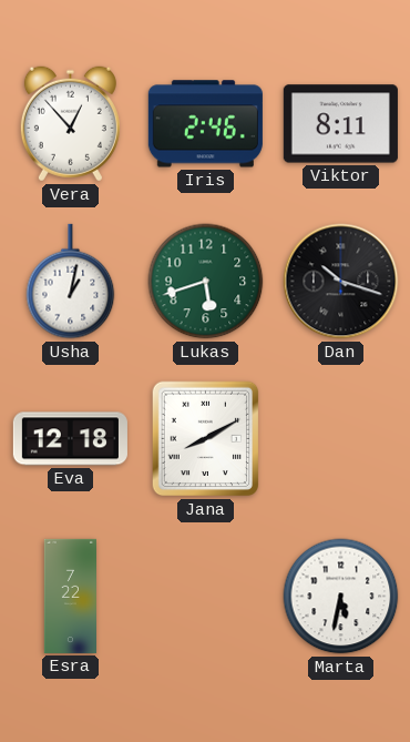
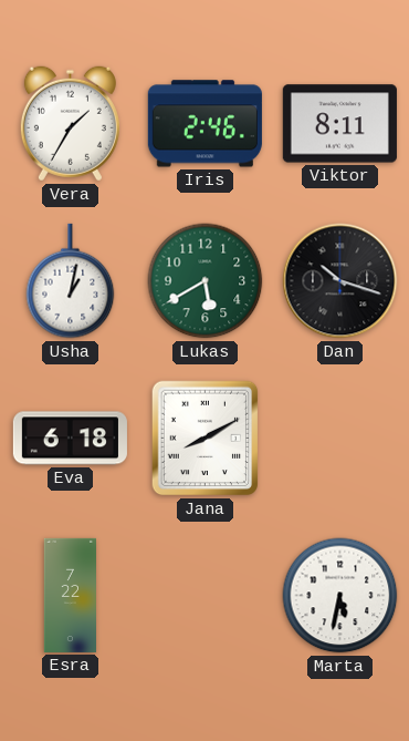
Vera: 12:53 -> 1:35 (70, 124)
Lukas: 5:42 -> 5:40 (206, 281)
Eva: 12:18 -> 6:18 (70, 439)
